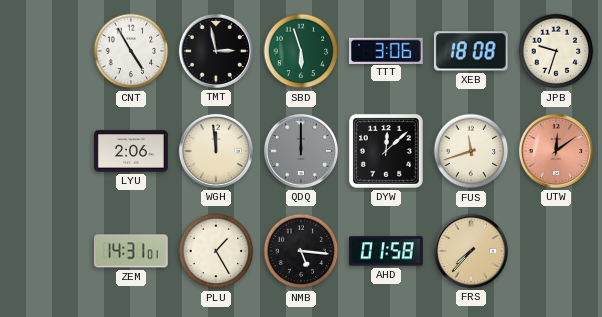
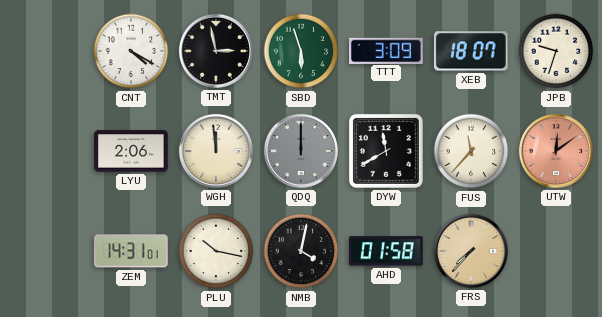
CNT: 4:55 -> 4:20 (131, 51)
TTT: 3:06 -> 3:09 (387, 50)
XEB: 18:08 -> 18:07 (471, 51)
DYW: 12:08 -> 11:40 (386, 151)
FUS: 11:42 -> 11:37 (471, 151)
PLU: 1:25 -> 10:17 (216, 251)
NMB: 5:16 -> 4:02 (301, 251)
